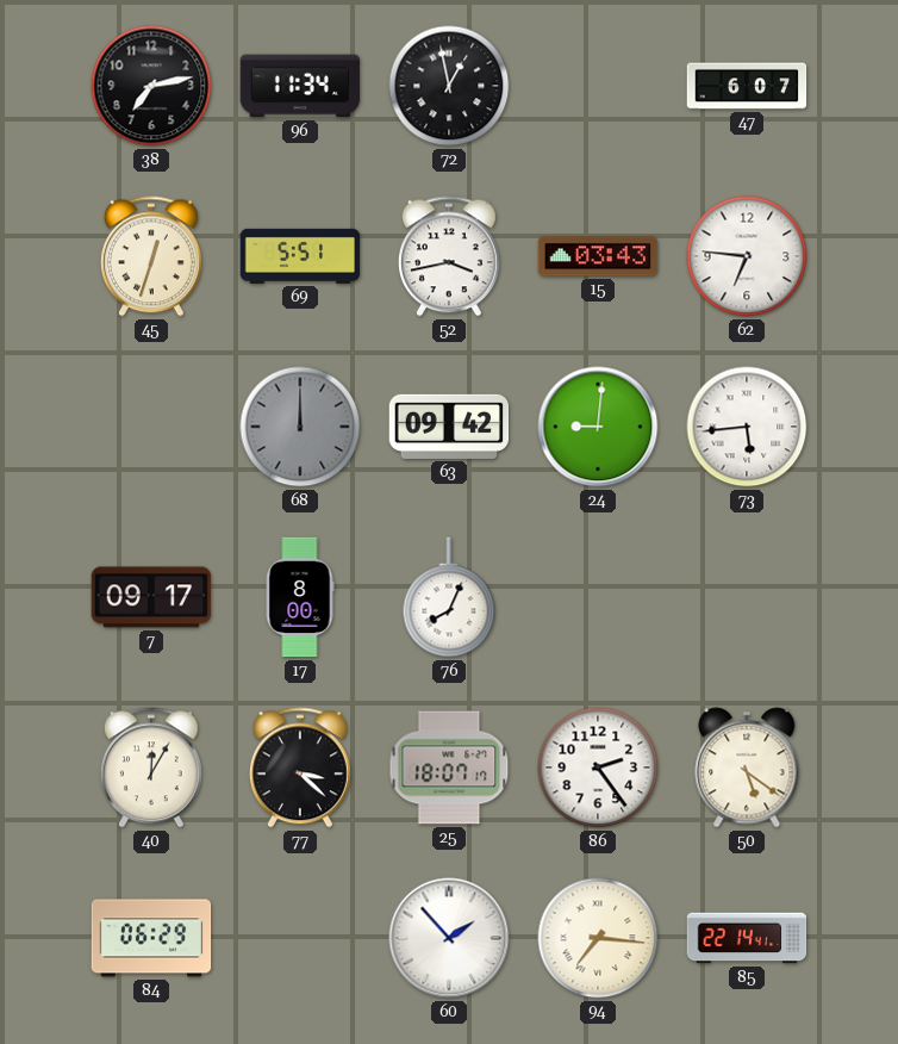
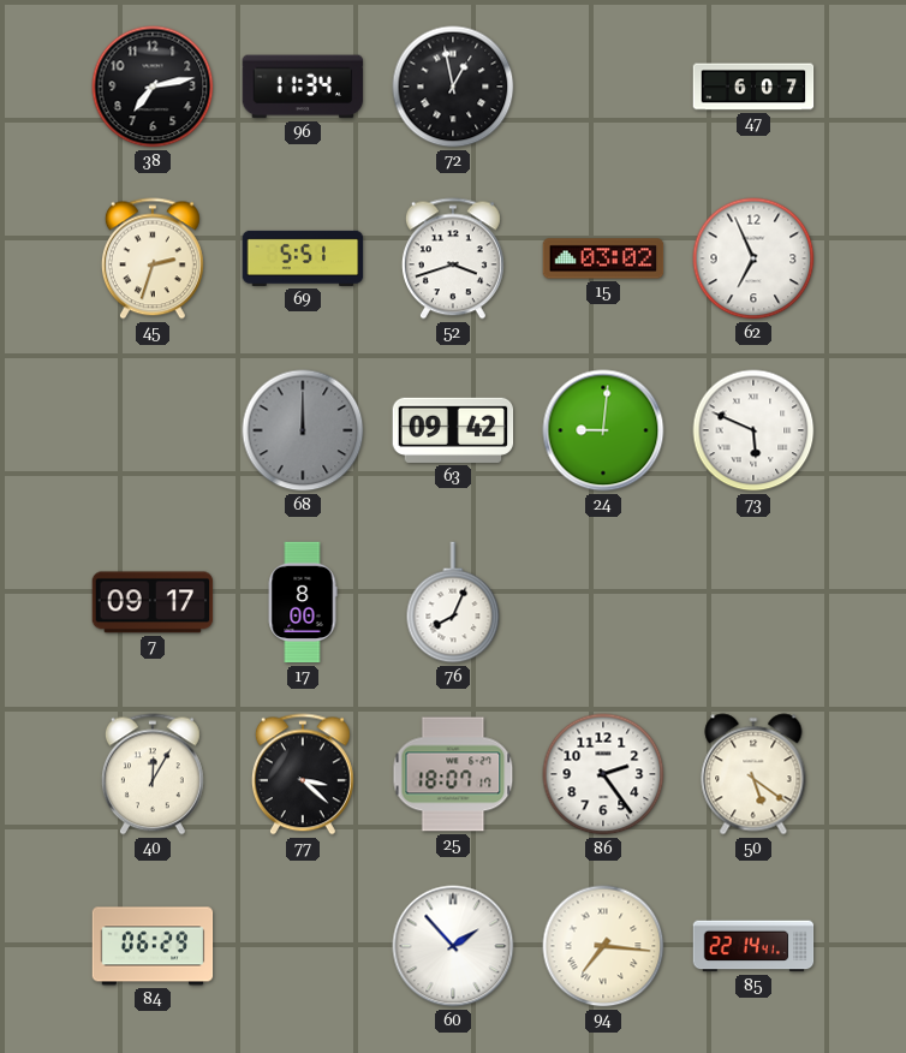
45: 12:33 -> 2:33 (153, 258)
52: 3:43 -> 3:42 (453, 258)
15: 03:43 -> 03:02 (603, 258)
62: 6:46 -> 6:56 (753, 258)
73: 5:44 -> 5:49 (753, 430)
